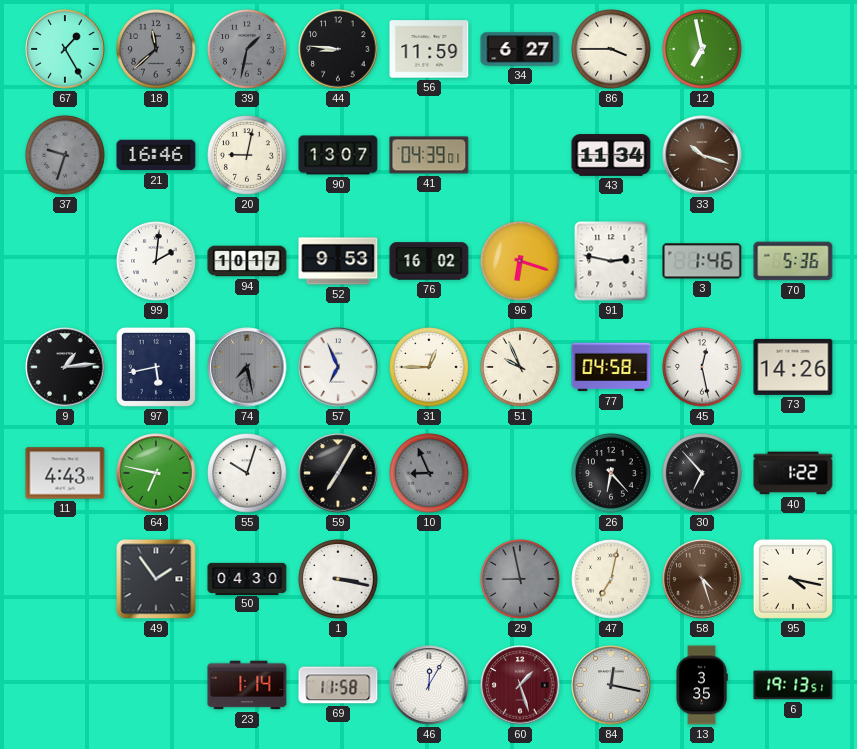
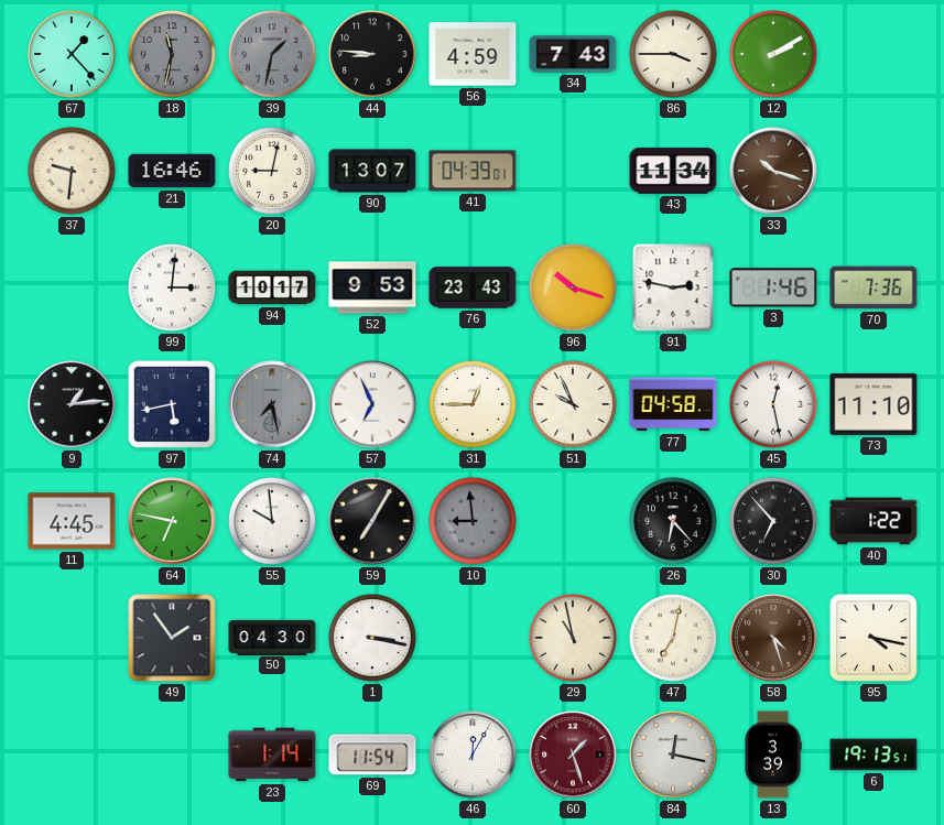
67: 1:25 -> 1:23 (72, 54)
18: 11:38 -> 11:32 (172, 54)
56: 11:59 -> 4:59 (473, 54)
34: 6:27 -> 7:43 (573, 54)
12: 6:58 -> 2:10 (773, 54)
37: 9:33 -> 9:31 (72, 171)
37 dial: grey -> cream (72, 171)
99: 2:01 -> 3:01 (172, 287)
76: 16:02 -> 23:43 (473, 287)
96: 6:18 -> 10:18 (573, 287)
70: 5:36 -> 7:36 (874, 287)
73: 14:26 -> 11:10 (874, 404)
11: 4:43 -> 4:45 (72, 521)
55: 10:03 -> 9:59 (272, 521)
10: 8:56 -> 8:59 (473, 521)
29: 8:58 -> 10:58 (573, 638)
29 dial: grey -> cream (573, 638)
69: 11:58 -> 11:54 (372, 755)
13: 3:35 -> 3:39 (773, 755)
